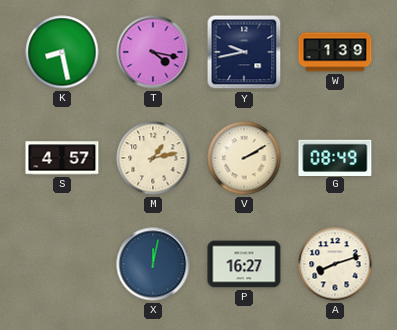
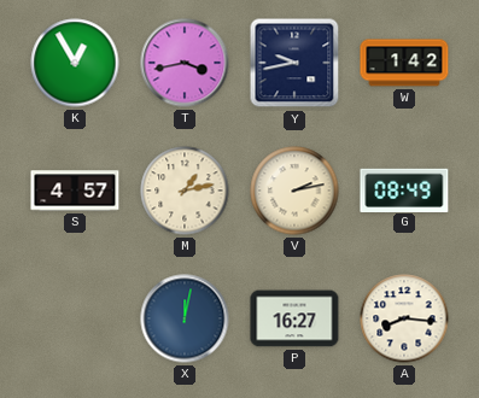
K: 8:28 -> 12:55 (75, 63)
T: 4:17 -> 3:43 (185, 63)
W: 1:39 -> 1:42 (404, 63)
V: 2:10 -> 2:13 (294, 191)
A: 8:12 -> 8:16 (404, 318)
